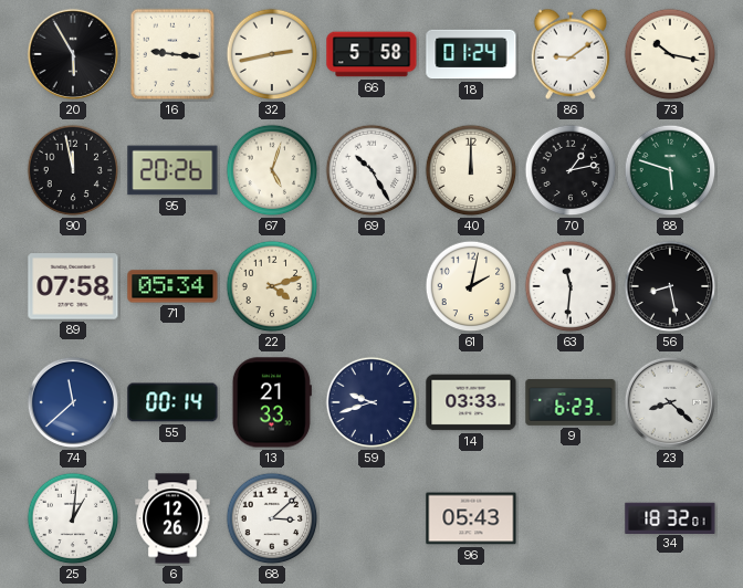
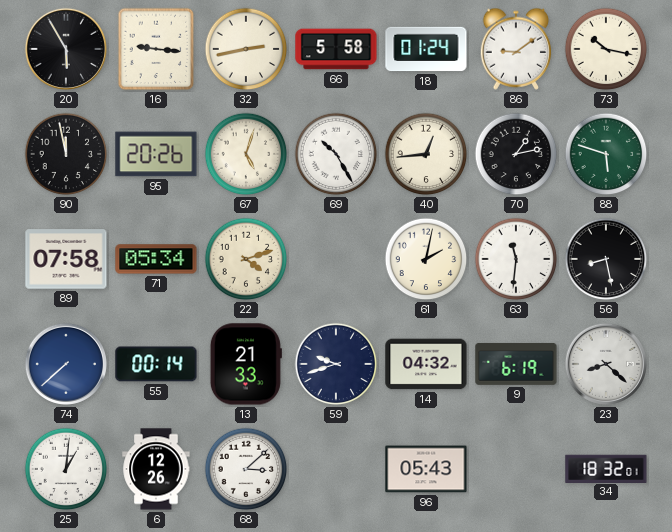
40: 12:00 -> 12:44 (426, 154)
74: 11:38 -> 7:38 (66, 364)
14: 03:33 -> 04:32 (426, 364)
9: 6:23 -> 6:19 (516, 364)
